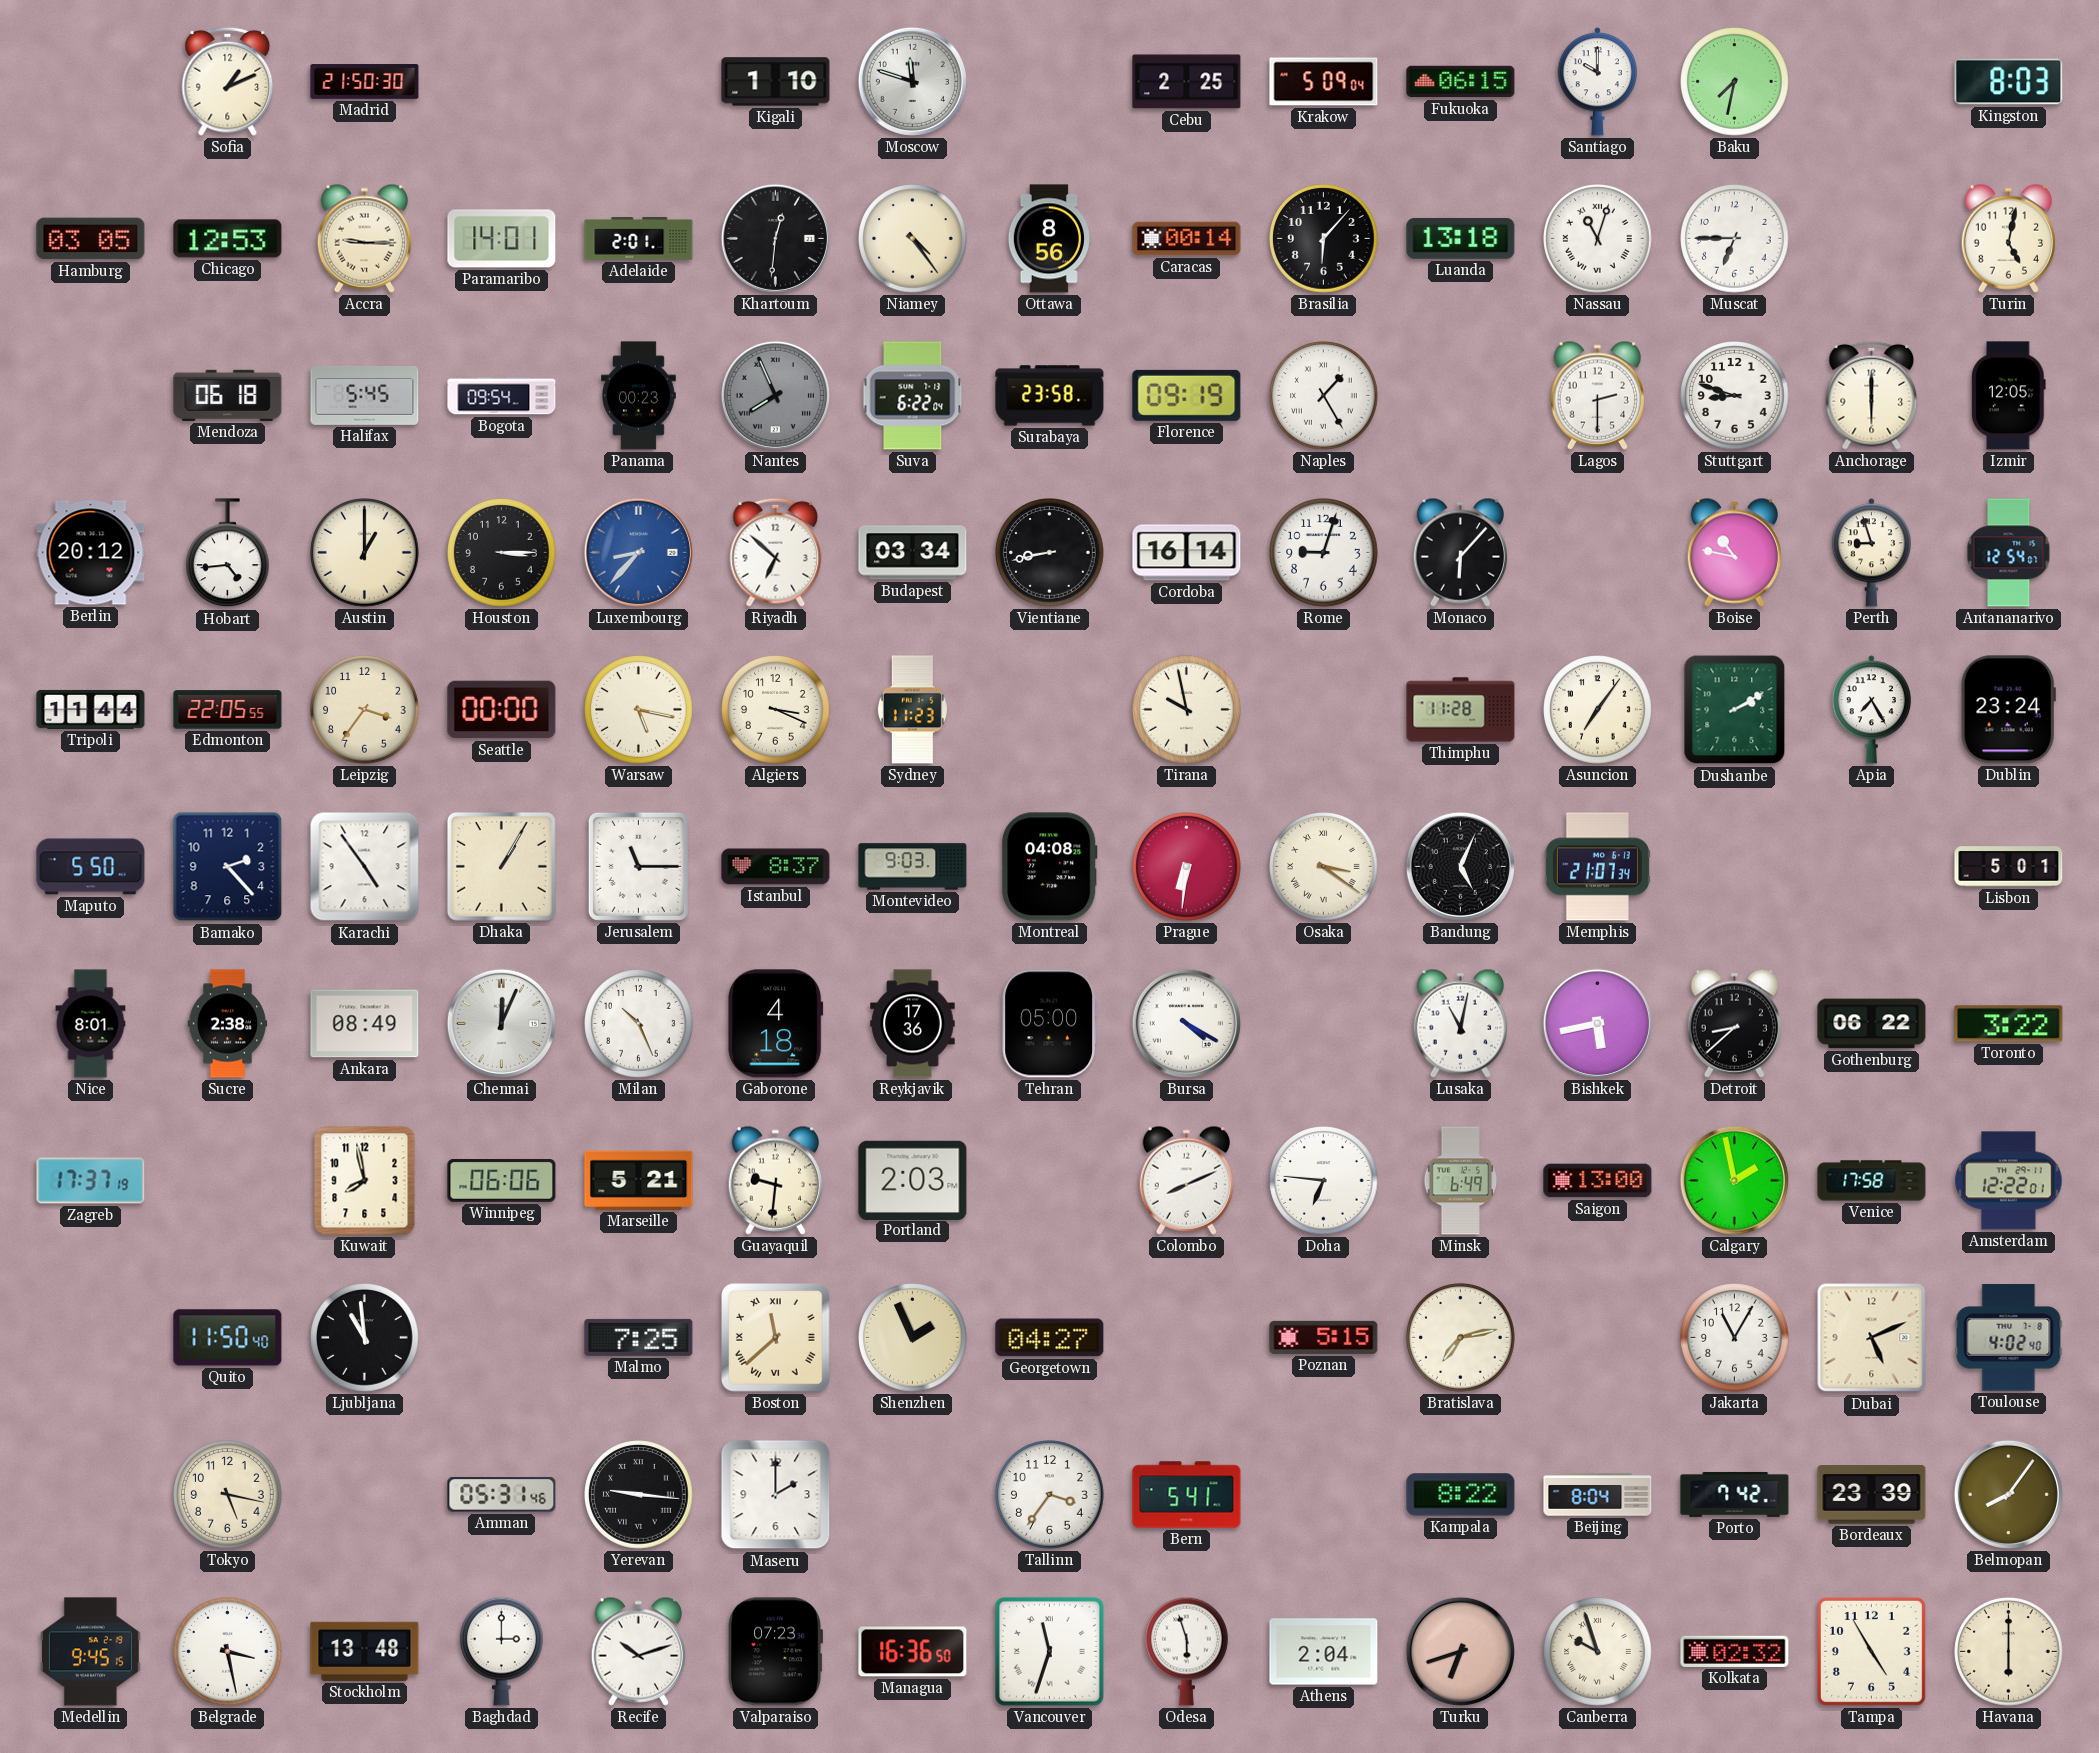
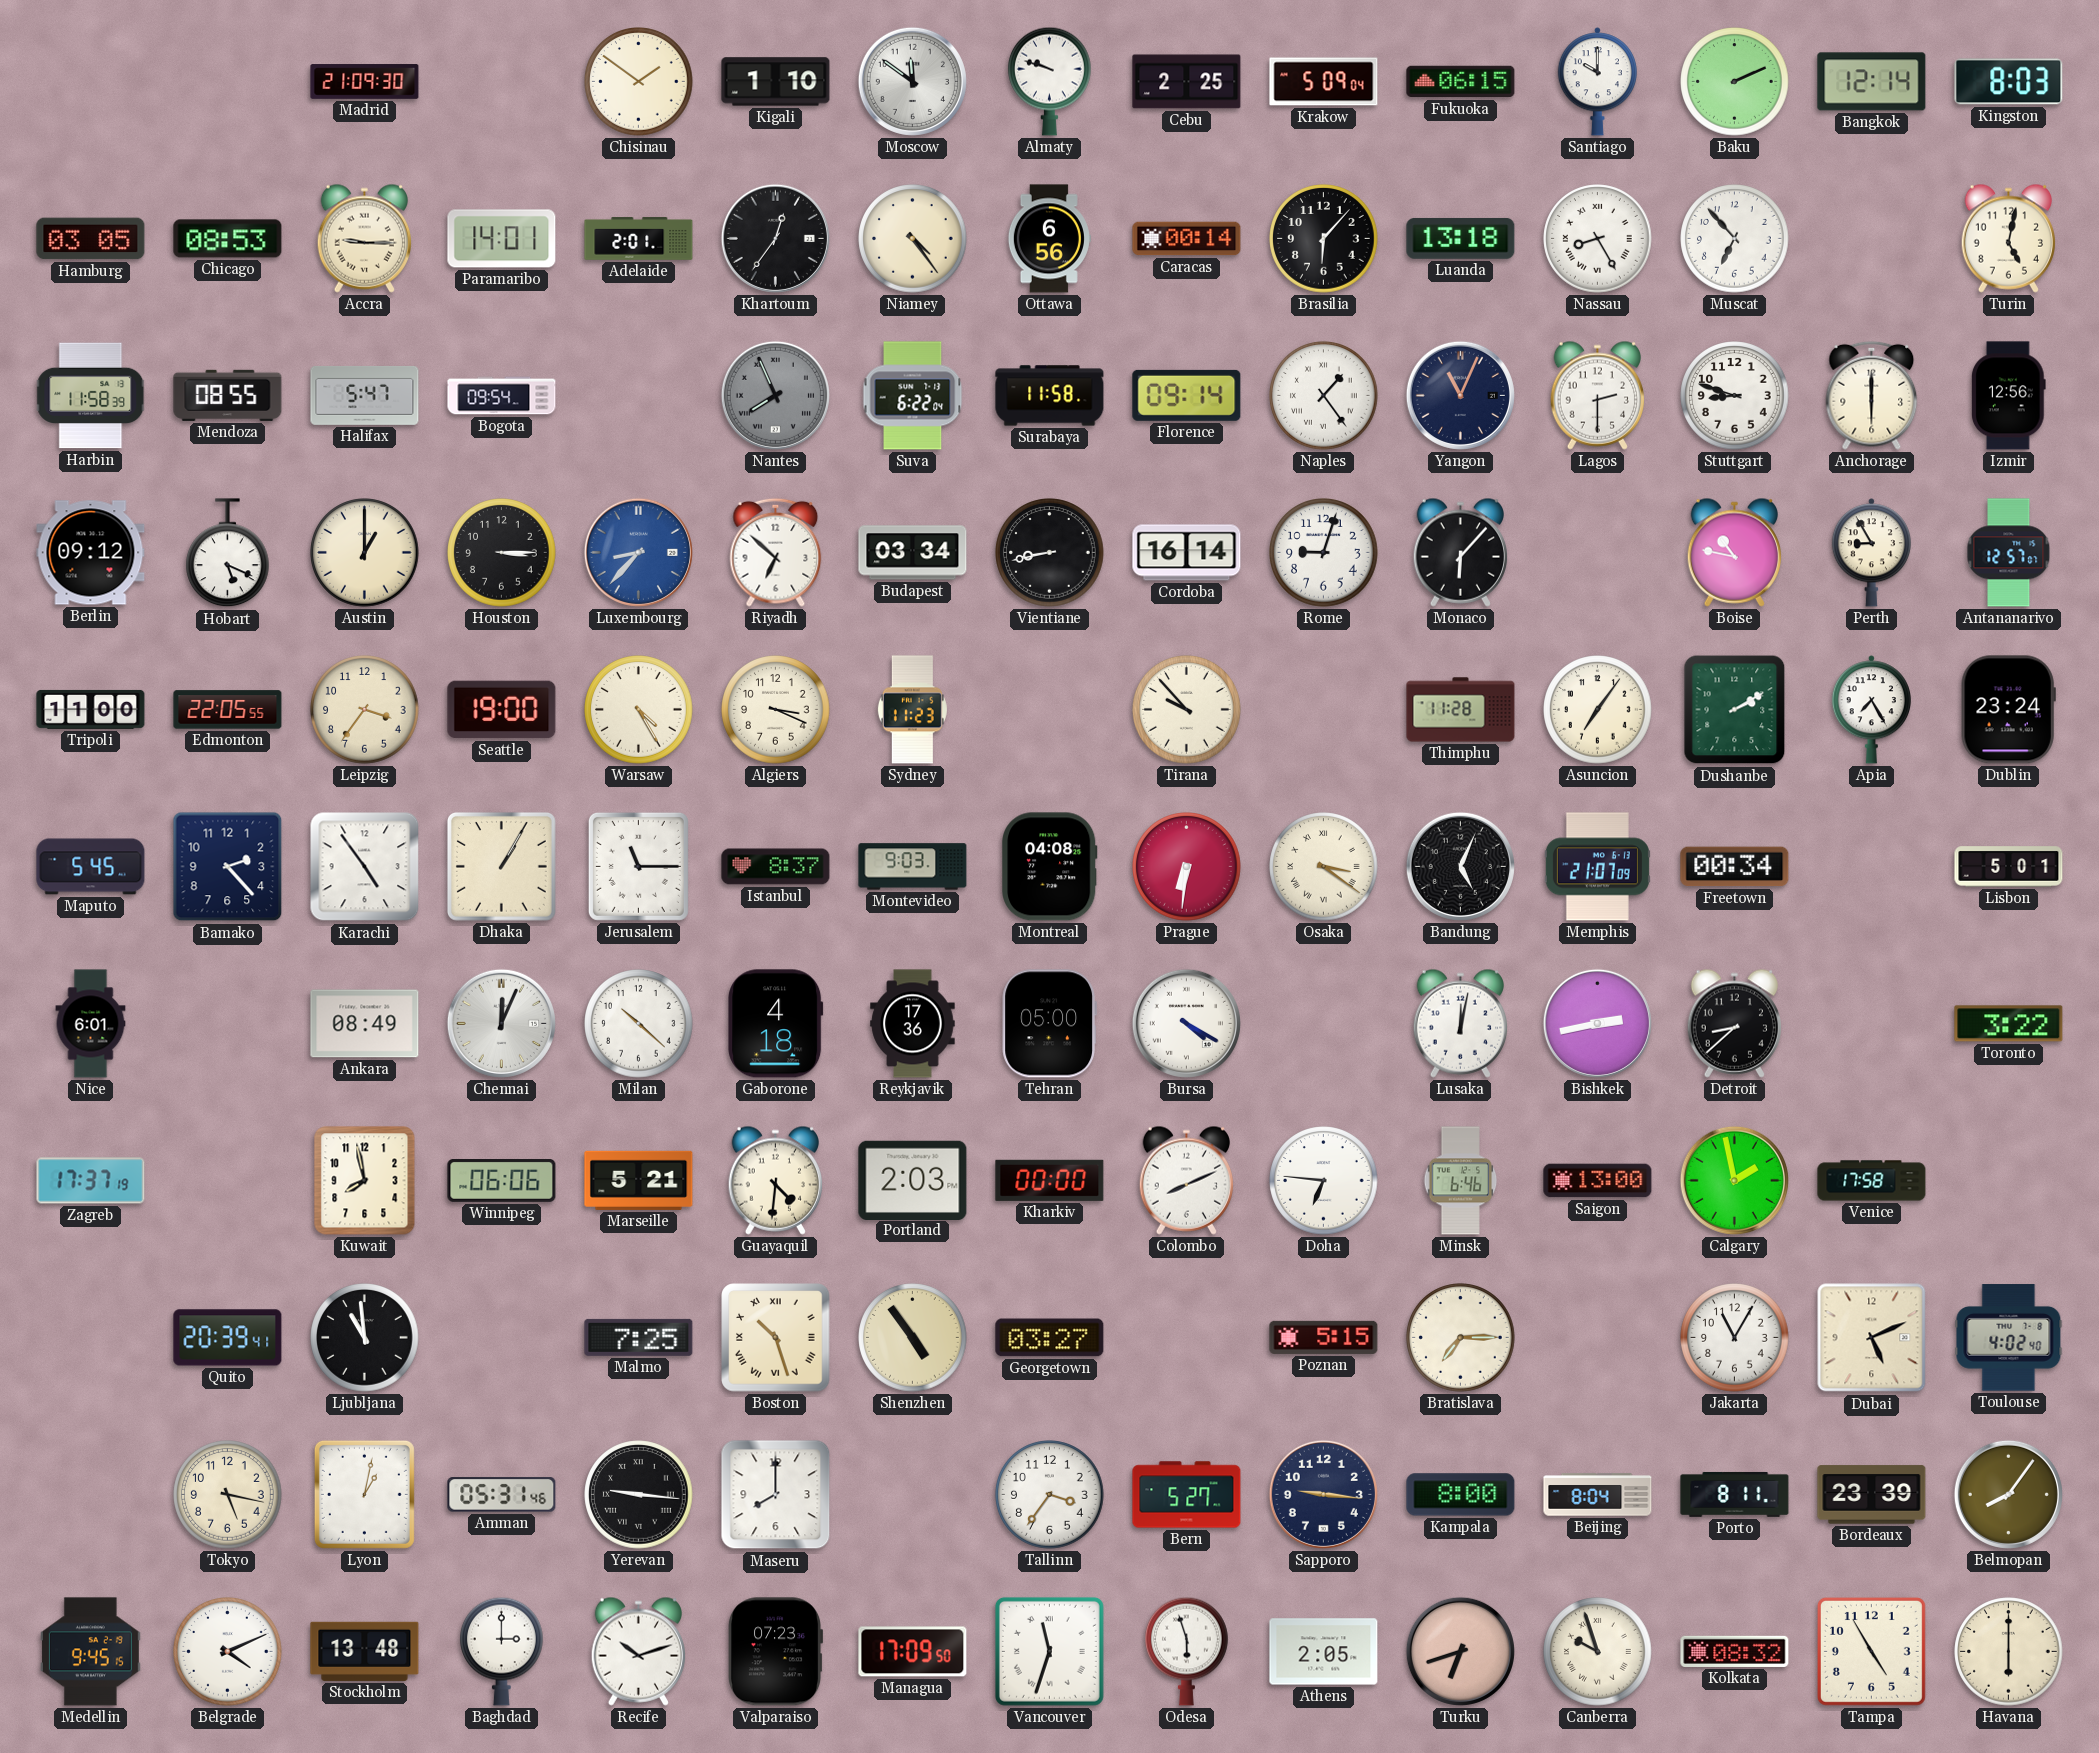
Sofia: 1:11 -> none (228, 81)
Madrid: 21:50 -> 21:09 (365, 82)
Chisinau: none -> 1:51 (639, 82)
Moscow: 11:48 -> 11:51 (912, 81)
Almaty: none -> 9:48 (1050, 81)
Baku: 7:32 -> 2:11 (1735, 82)
Bangkok: none -> 12:14 (1872, 82)
Chicago: 12:53 -> 08:53 (228, 239)
Khartoum: 12:31 -> 12:36 (775, 238)
Ottawa: 8:56 -> 6:56 (1049, 239)
Nassau: 11:03 -> 8:25 (1598, 239)
Muscat: 6:45 -> 6:53 (1735, 239)
Harbin: none -> 11:58 (91, 396)
Mendoza: 06:18 -> 08:55 (228, 395)
Halifax: 5:45 -> 5:47 (365, 395)
Panama: 00:23 -> none (639, 396)
Surabaya: 23:58 -> 11:58 (1050, 396)
Florence: 09:19 -> 09:14 (1187, 395)
Naples: 1:25 -> 1:24 (1324, 396)
Yangon: none -> 11:04 (1460, 395)
Izmir: 12:05 -> 12:56 (2008, 396)
Berlin: 20:12 -> 09:12 (91, 553)
Hobart: 4:44 -> 5:19 (228, 553)
Perth: 8:57 -> 8:55 (1871, 553)
Antananarivo: 12:54 -> 12:57 (2009, 553)
Tripoli: 11:44 -> 11:00 (91, 709)
Seattle: 00:00 -> 19:00 (502, 710)
Warsaw: 5:17 -> 4:25 (639, 710)
Tirana: 9:58 -> 9:53 (1187, 710)
Maputo: 5:50 -> 5:45 (91, 867)
Memphis: 21:07:34 -> 21:07:09 (1597, 867)
Freetown: none -> 00:34 (1735, 867)
Nice: 8:01 -> 6:01 (91, 1024)
Sucre: 2:38 -> none (228, 1024)
Milan: 10:26 -> 10:22 (639, 1024)
Lusaka: 11:02 -> 12:02 (1460, 1023)
Bishkek: 5:43 -> 2:43 (1597, 1023)
Gothenburg: 06:22 -> none (1872, 1024)
Guayaquil: 9:31 -> 4:31 (775, 1180)
Kharkiv: none -> 00:00 (1050, 1180)
Minsk: 6:49 -> 6:46 (1461, 1181)
Amsterdam: 12:22 -> none (2009, 1181)
Quito: 11:50 -> 20:39 (228, 1338)
Boston: 11:38 -> 10:27 (776, 1338)
Shenzhen: 1:56 -> 4:54 (913, 1338)
Georgetown: 04:27 -> 03:27 (1050, 1338)
Bratislava: 7:13 -> 7:15 (1461, 1338)
Lyon: none -> 1:02 (364, 1494)
Maseru: 2:00 -> 8:00 (776, 1495)
Bern: 5:41 -> 5:27 (1187, 1495)
Sapporo: none -> 9:16 (1323, 1494)
Kampala: 8:22 -> 8:00 (1461, 1495)
Porto: 7:42 -> 8:11 (1735, 1494)
Belgrade: 3:28 -> 4:11 (228, 1652)
Managua: 16:36 -> 17:09 (913, 1652)
Athens: 2:04 -> 2:05 (1324, 1652)
Kolkata: 02:32 -> 08:32 (1735, 1651)
